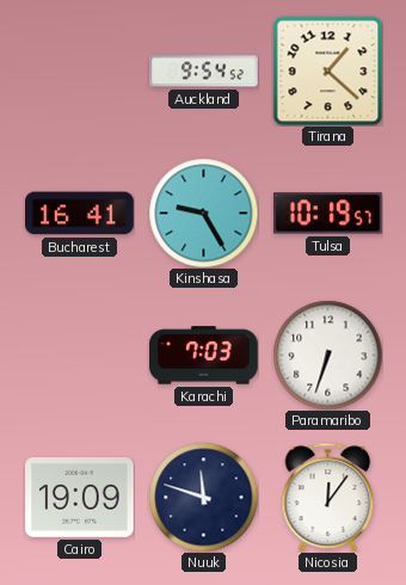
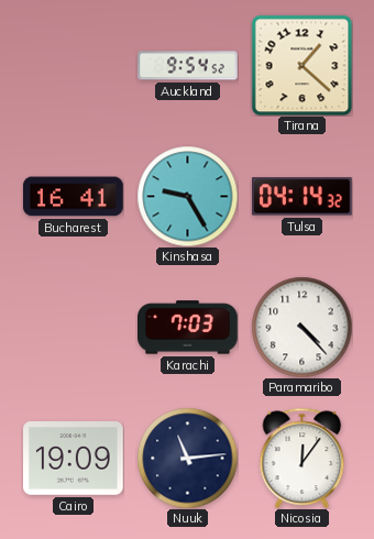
Tulsa: 10:19 -> 04:14 (302, 197)
Paramaribo: 6:33 -> 4:23 (301, 327)
Nuuk: 11:48 -> 11:14 (187, 458)
